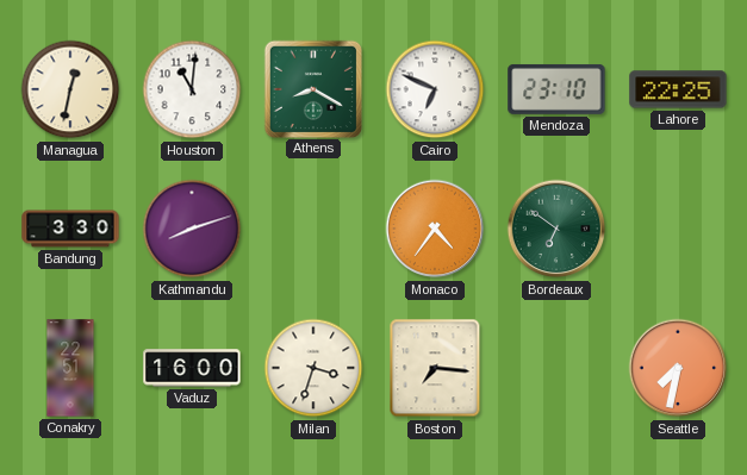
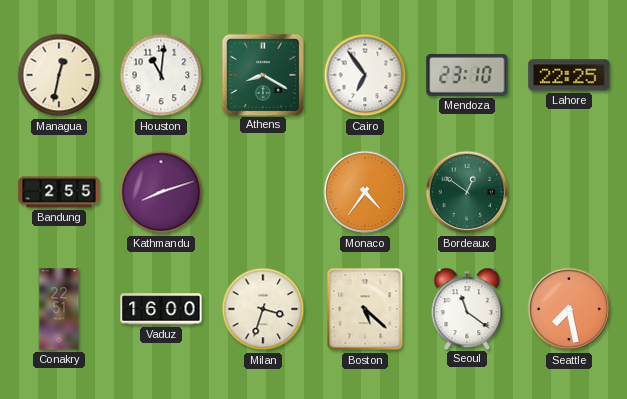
Cairo: 6:49 -> 6:54 (365, 75)
Bandung: 3:30 -> 2:55 (59, 192)
Bordeaux: 6:51 -> 12:51 (467, 192)
Boston: 7:16 -> 5:22 (365, 309)
Seoul: none -> 11:21 (467, 308)
Seattle: 7:32 -> 7:28 (569, 309)
